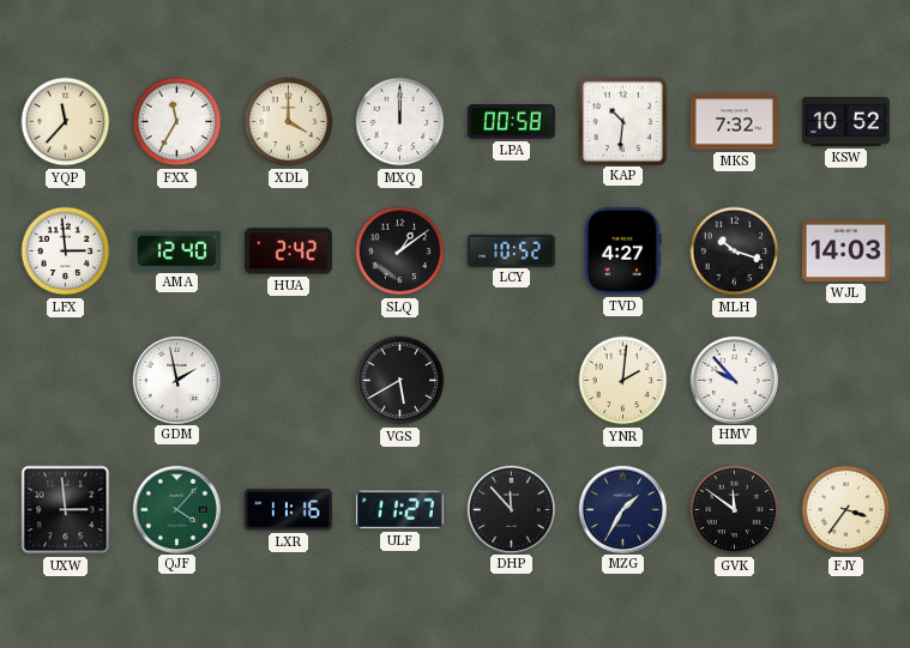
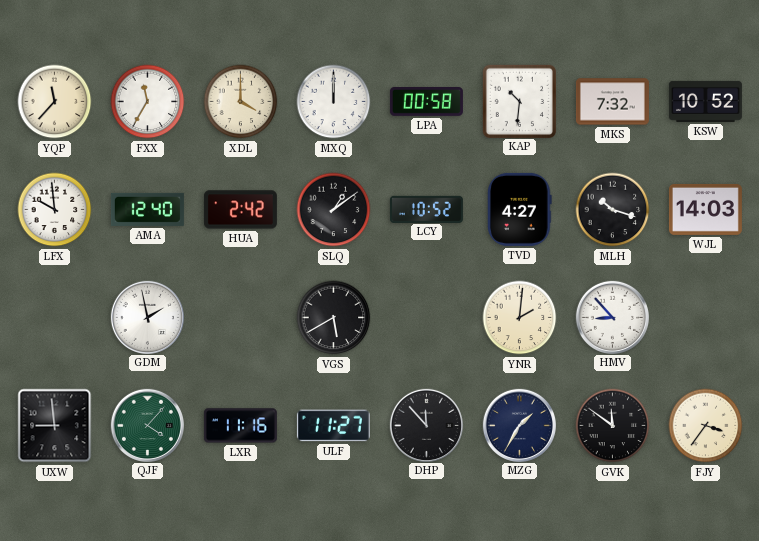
LFX: 2:59 -> 9:59 (55, 210)
HMV: 9:53 -> 8:53 (612, 317)
UXW: 2:59 -> 8:59 (55, 426)
